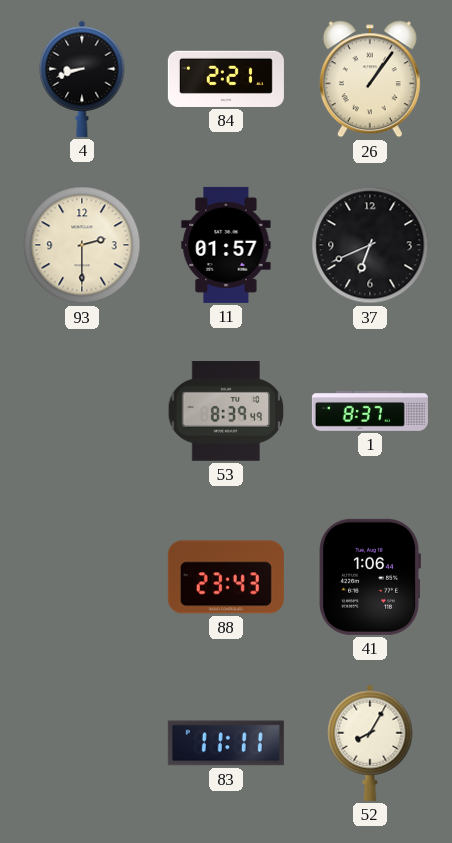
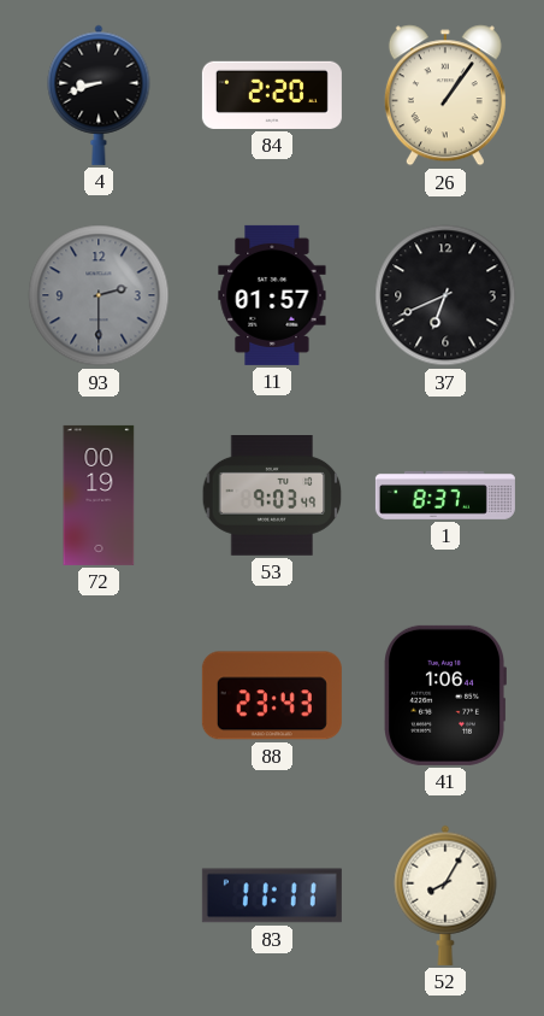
84: 2:21 -> 2:20 (272, 95)
93 dial: cream -> grey (99, 295)
72: none -> 00:19 (99, 495)
53: 8:39 -> 9:03 (272, 497)
